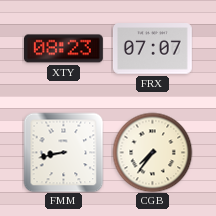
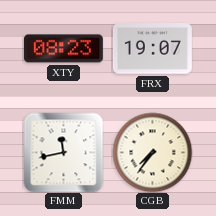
FRX: 07:07 -> 19:07 (152, 49)
FMM: 8:43 -> 11:43 (63, 152)
